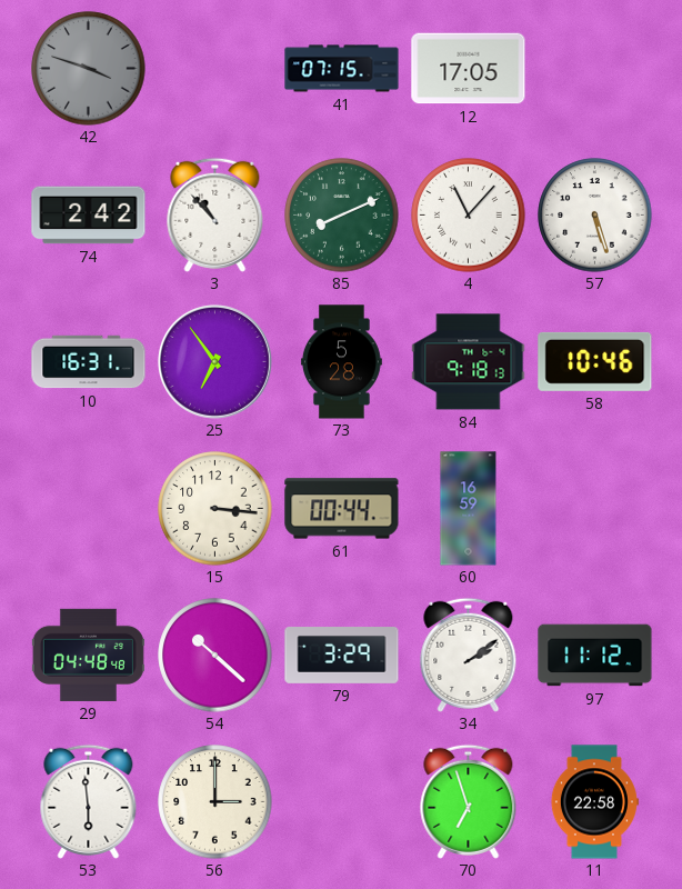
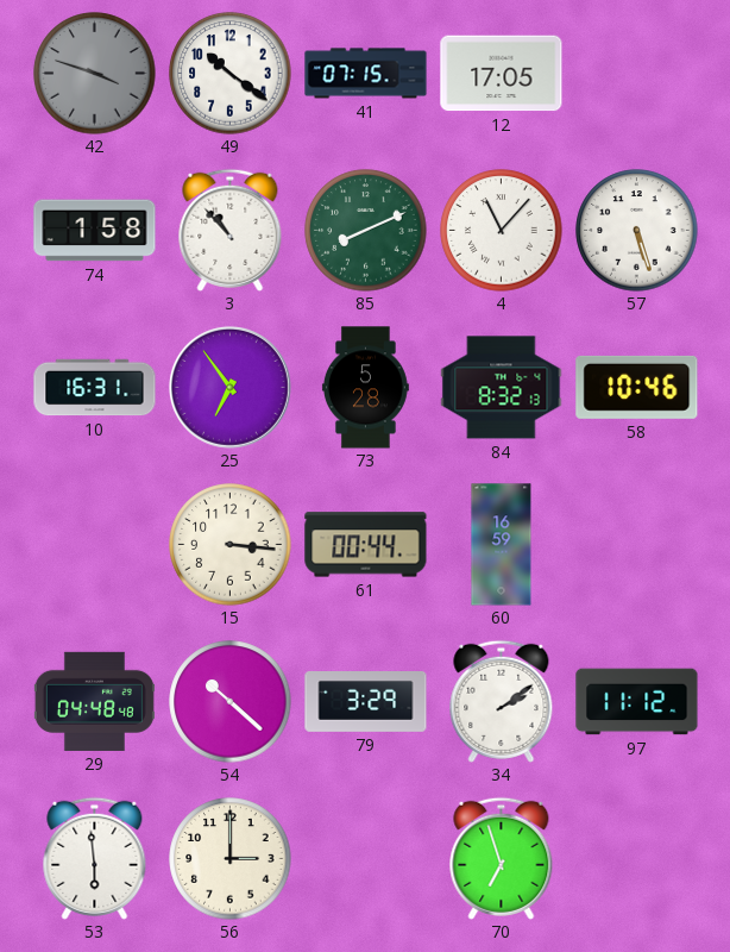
49: none -> 10:21 (231, 74)
74: 2:42 -> 1:58 (95, 231)
84: 9:18 -> 8:32 (502, 388)
11: 22:58 -> none (594, 802)
